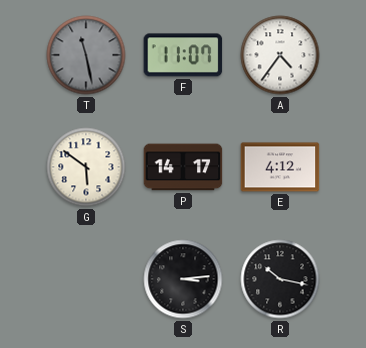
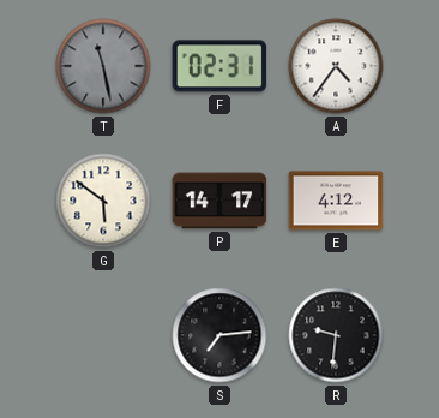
F: 11:07 -> 02:31 (220, 66)
S: 3:14 -> 7:14 (220, 335)
R: 10:17 -> 9:31 (336, 335)
